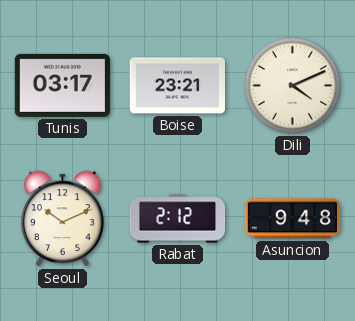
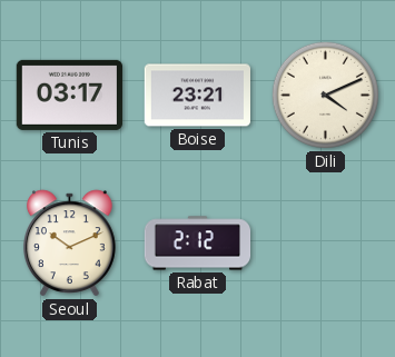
Asuncion: 9:48 -> none (292, 219)
